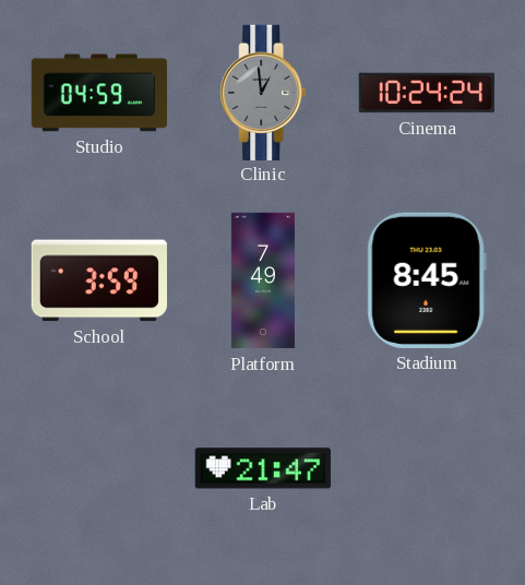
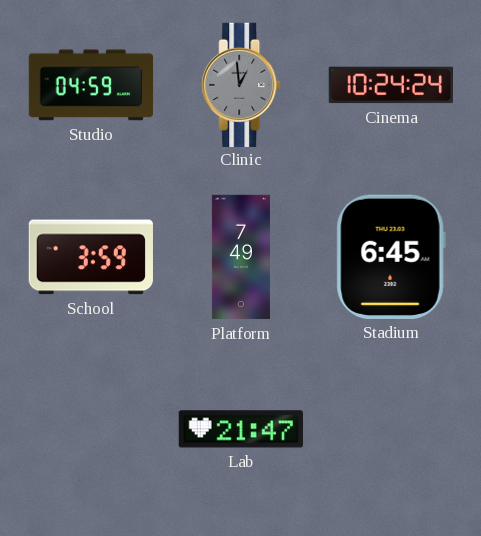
Stadium: 8:45 -> 6:45 (391, 257)
